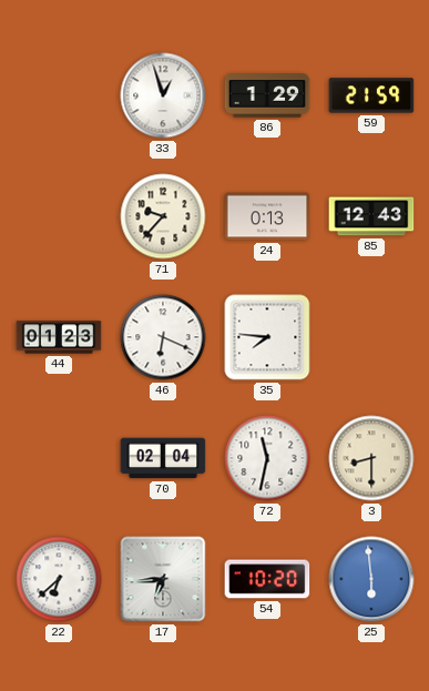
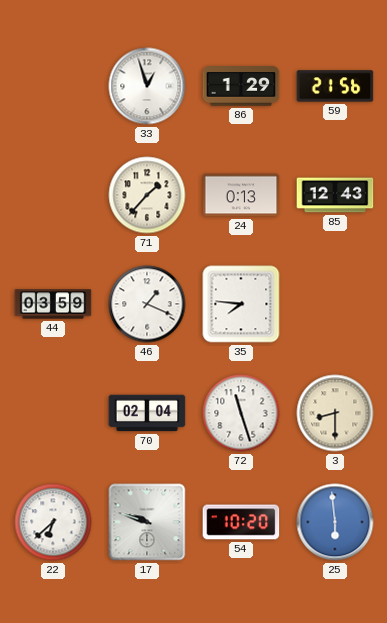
59: 21:59 -> 21:56 (335, 86)
71: 9:37 -> 1:37 (147, 195)
44: 01:23 -> 03:59 (53, 304)
46: 6:19 -> 1:19 (147, 304)
72: 11:32 -> 11:27 (241, 413)
17: 6:44 -> 9:48 (147, 522)
